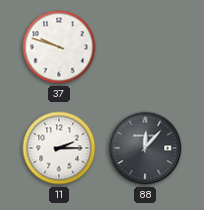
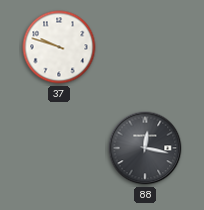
11: 2:15 -> none (59, 148)
88: 12:07 -> 12:17 (145, 148)
